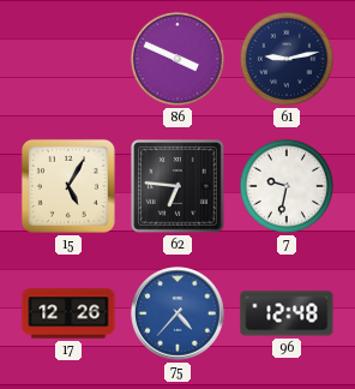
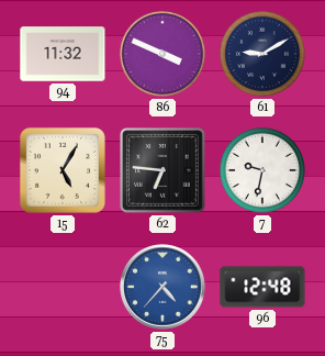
94: none -> 11:32 (63, 54)
61: 9:13 -> 9:10 (262, 54)
17: 12:26 -> none (68, 313)
